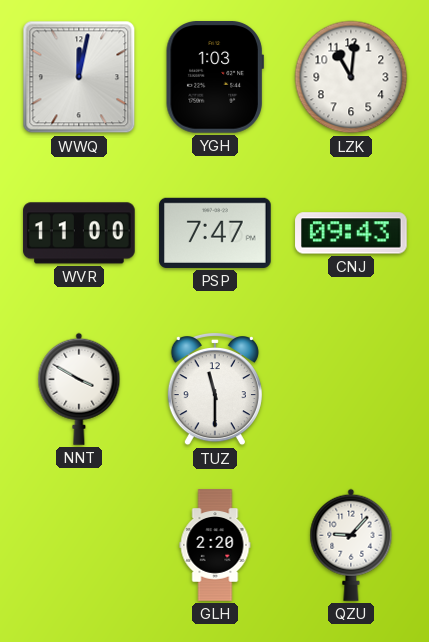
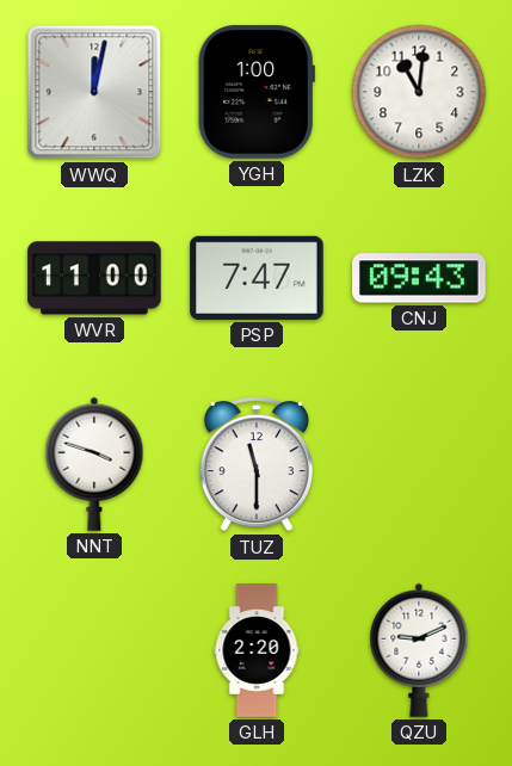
YGH: 1:03 -> 1:00 (257, 93)
NNT: 3:50 -> 3:48 (94, 464)
QZU: 9:07 -> 9:11 (419, 650)
